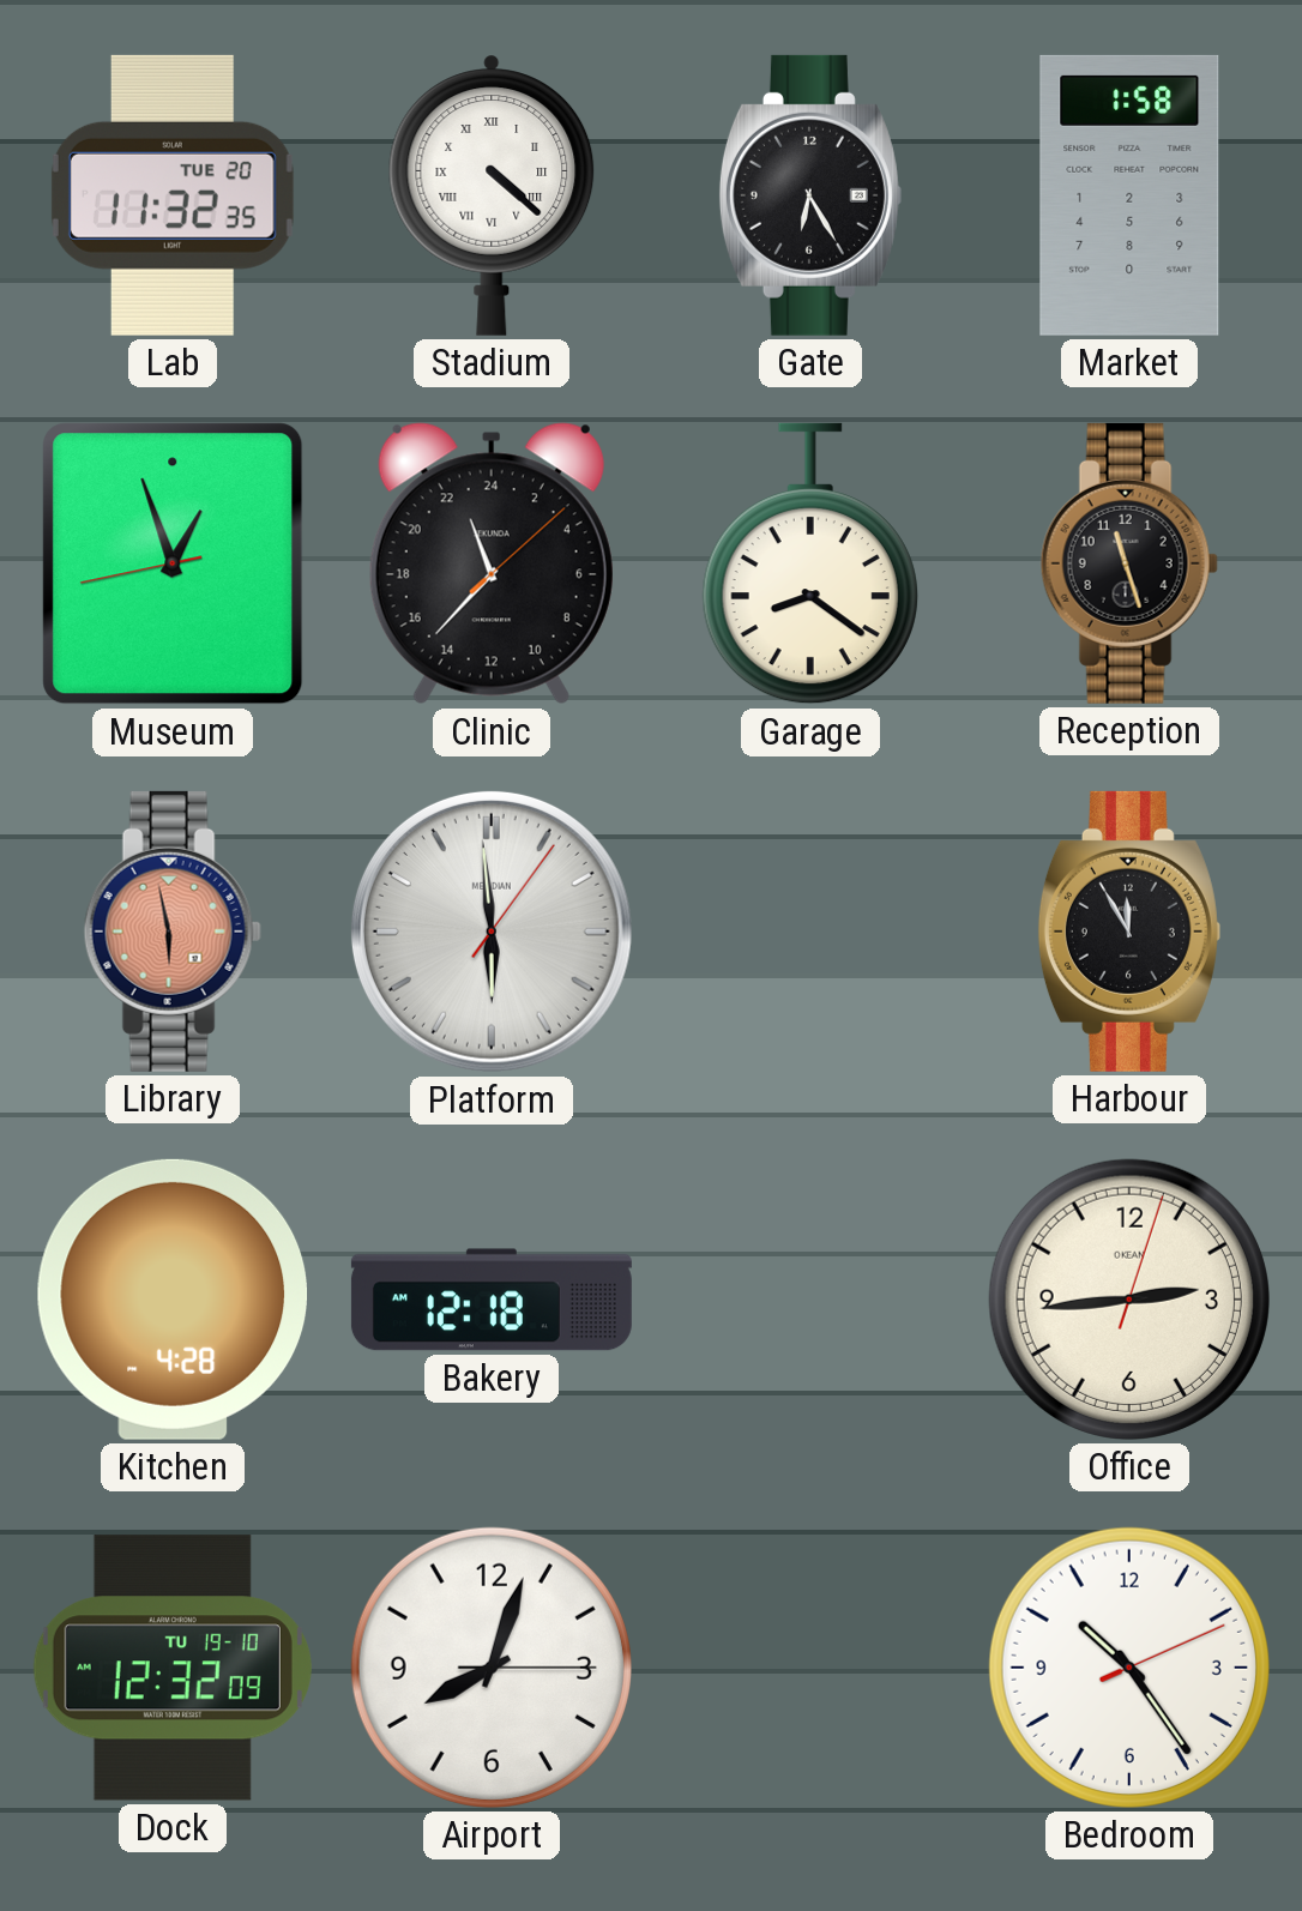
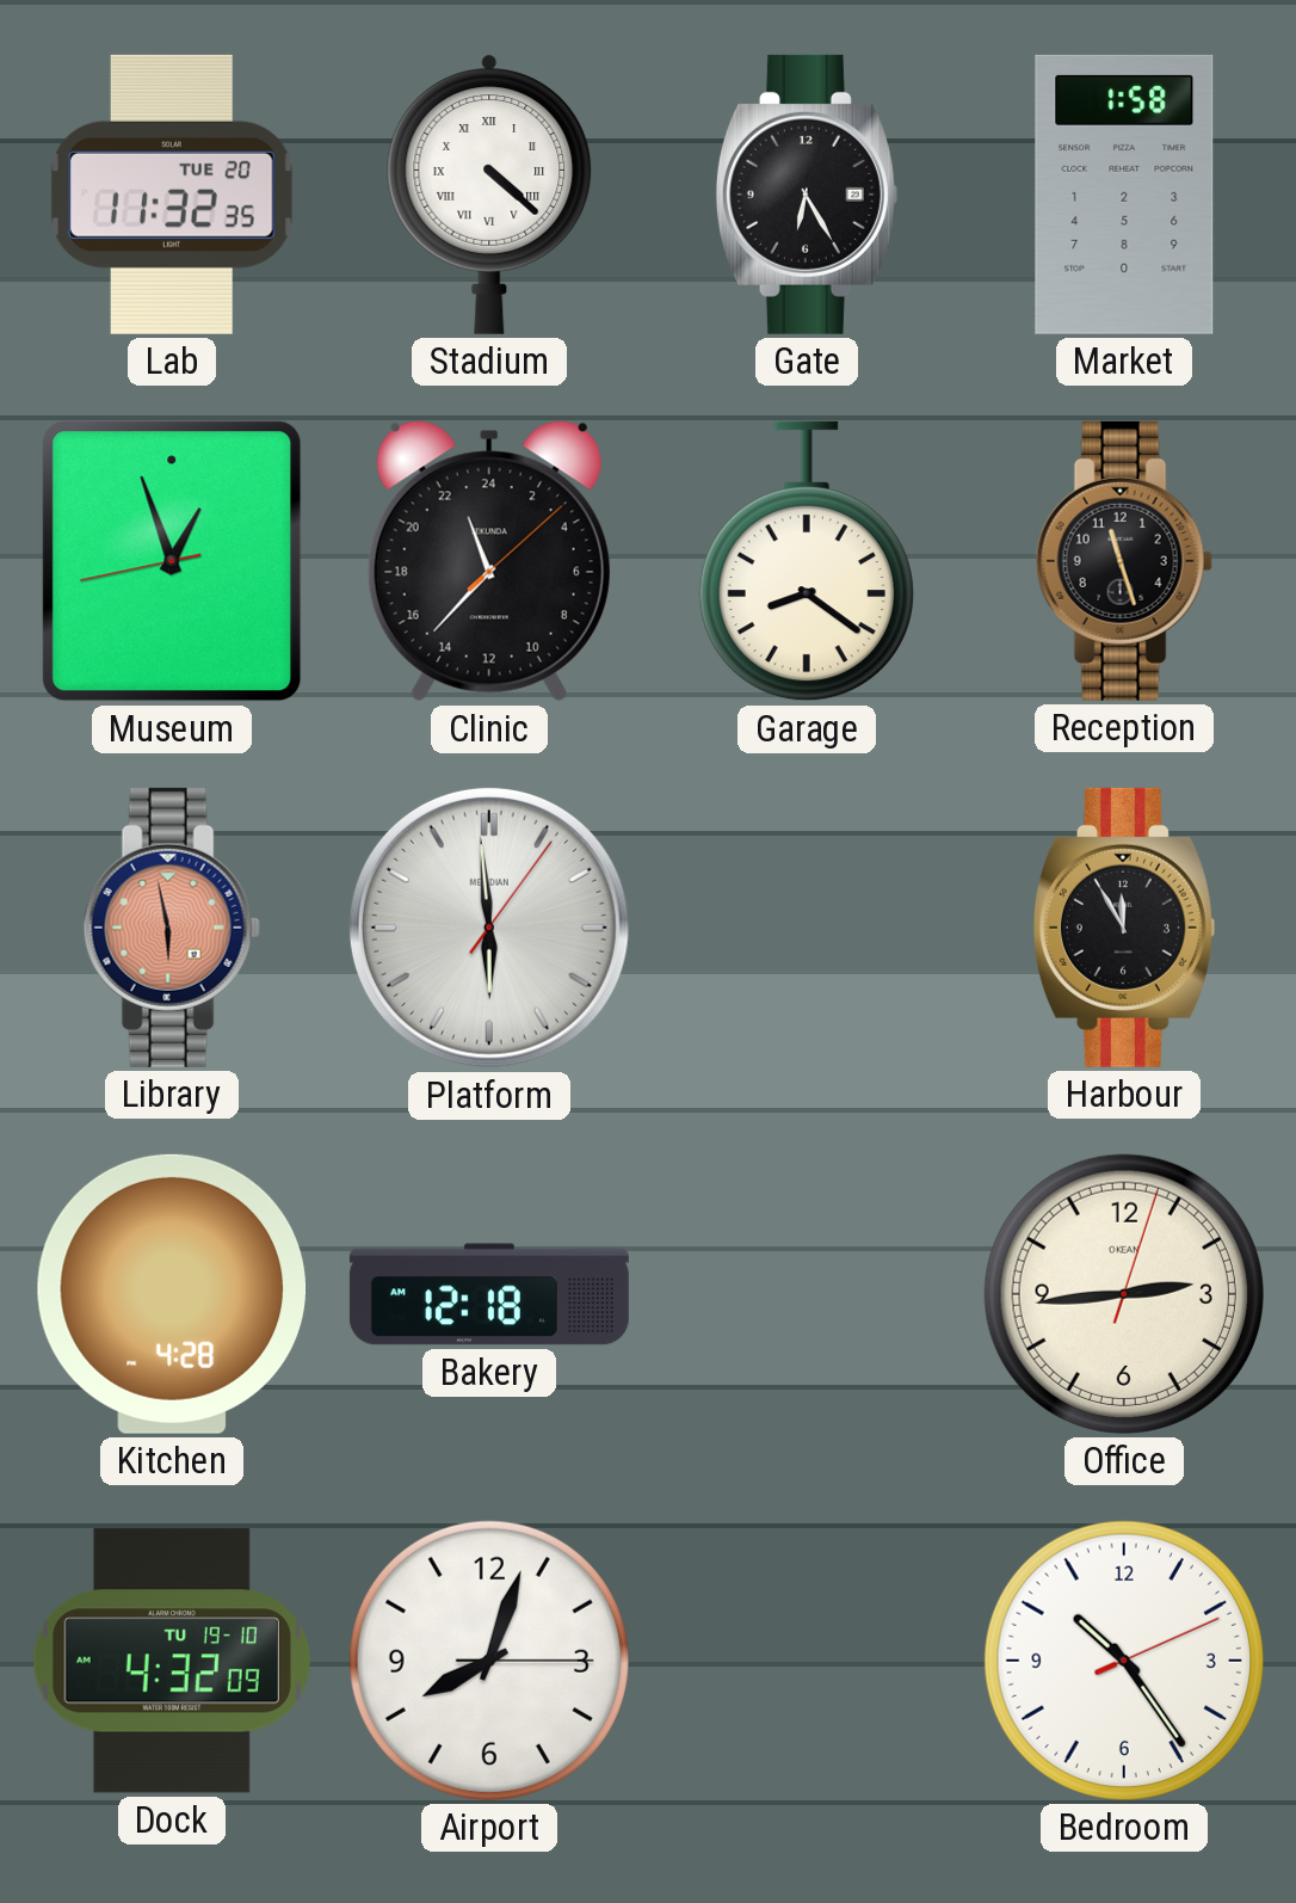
Dock: 12:32 -> 4:32 (172, 1661)
